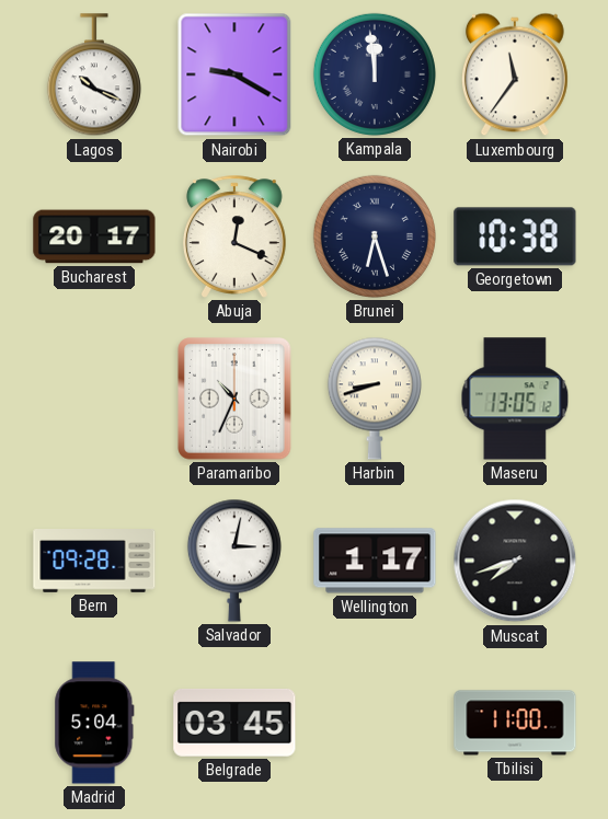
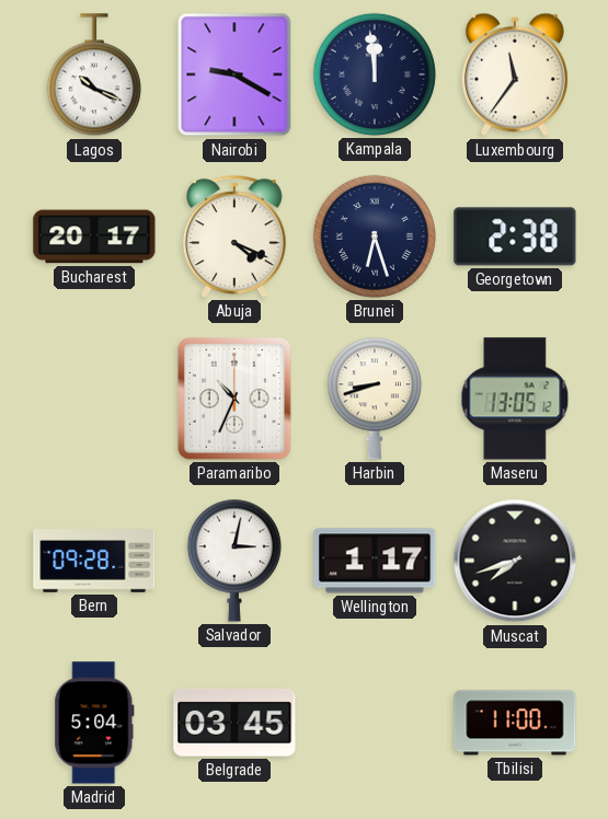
Abuja: 12:19 -> 4:19 (234, 237)
Georgetown: 10:38 -> 2:38 (515, 237)
